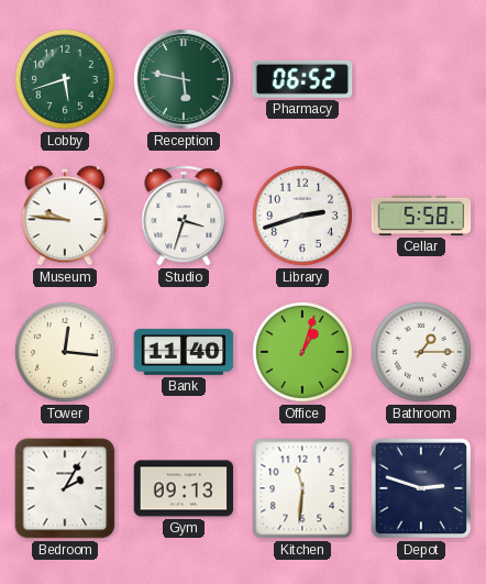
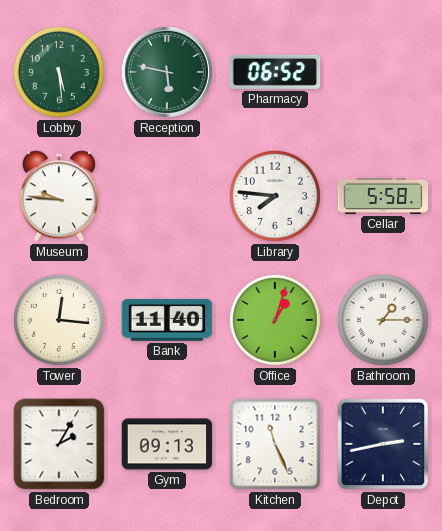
Lobby: 5:42 -> 5:29 (59, 72)
Studio: 3:33 -> none (184, 216)
Library: 2:42 -> 7:46 (275, 196)
Kitchen: 11:31 -> 11:26 (275, 444)
Depot: 2:48 -> 2:43 (383, 444)
